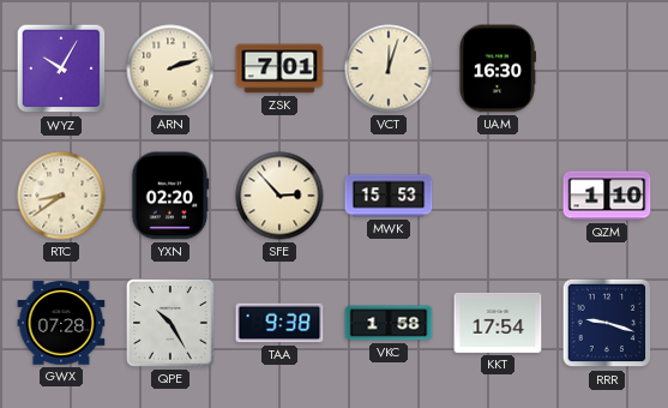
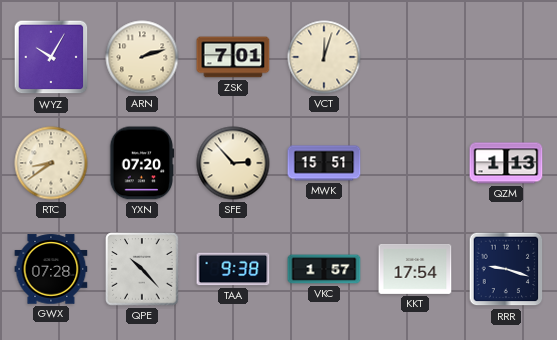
UAM: 16:30 -> none (497, 68)
YXN: 02:20 -> 07:20 (142, 163)
MWK: 15:53 -> 15:51 (324, 163)
QZM: 1:10 -> 1:13 (506, 163)
QPE: 10:25 -> 10:23 (142, 269)
VKC: 1:58 -> 1:57 (324, 269)
